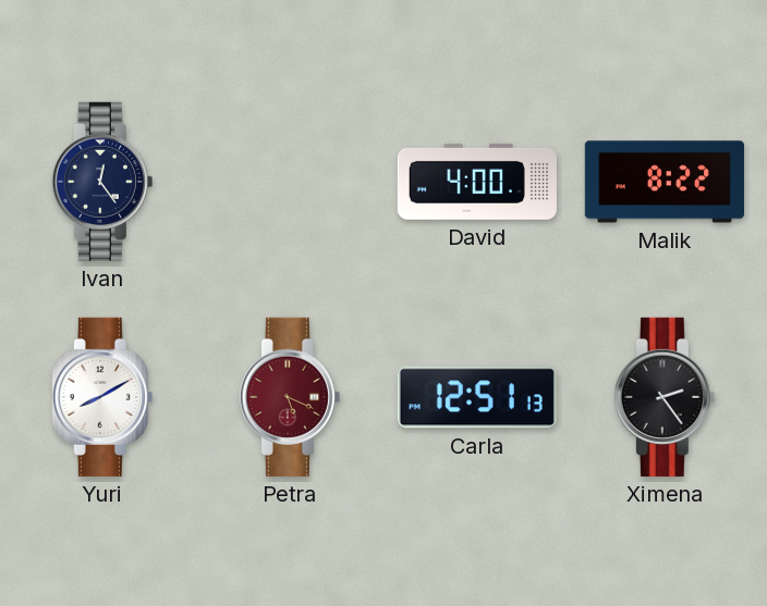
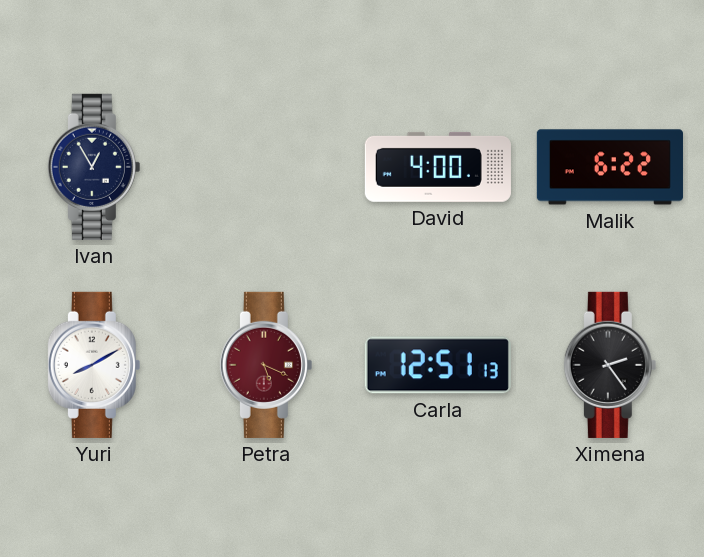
Ivan: 12:24 -> 12:55 (94, 167)
Malik: 8:22 -> 6:22 (610, 167)
